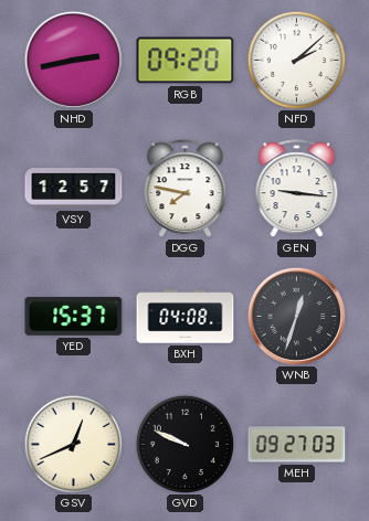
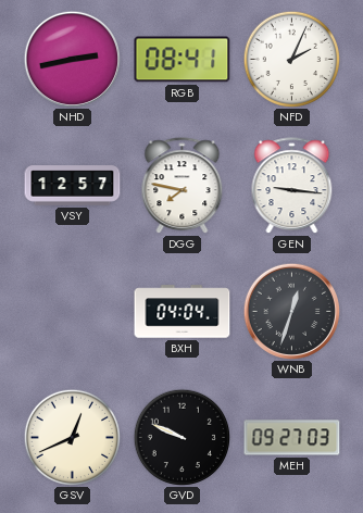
RGB: 09:20 -> 08:41 (183, 60)
NFD: 2:08 -> 2:04 (291, 59)
YED: 15:37 -> none (74, 316)
BXH: 04:08 -> 04:04 (183, 312)
